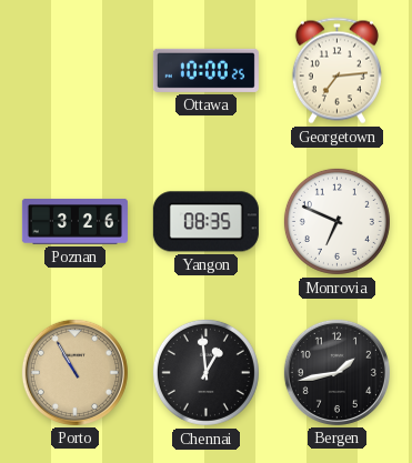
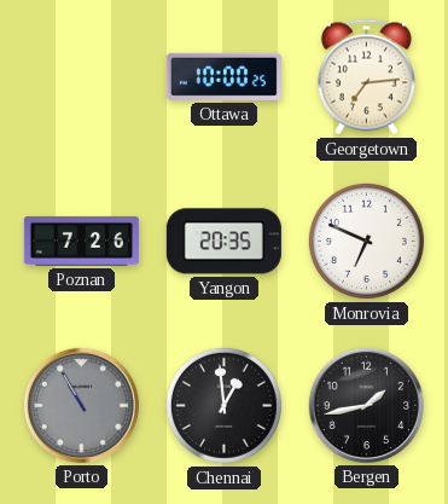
Poznan: 3:26 -> 7:26 (81, 241)
Yangon: 08:35 -> 20:35 (223, 242)
Porto dial: champagne -> grey (81, 405)
